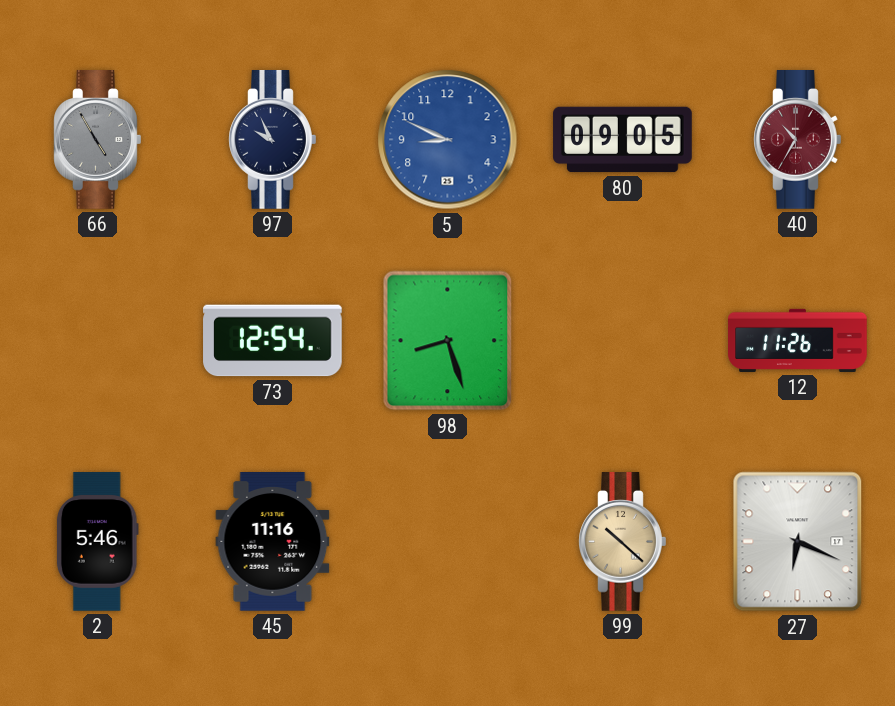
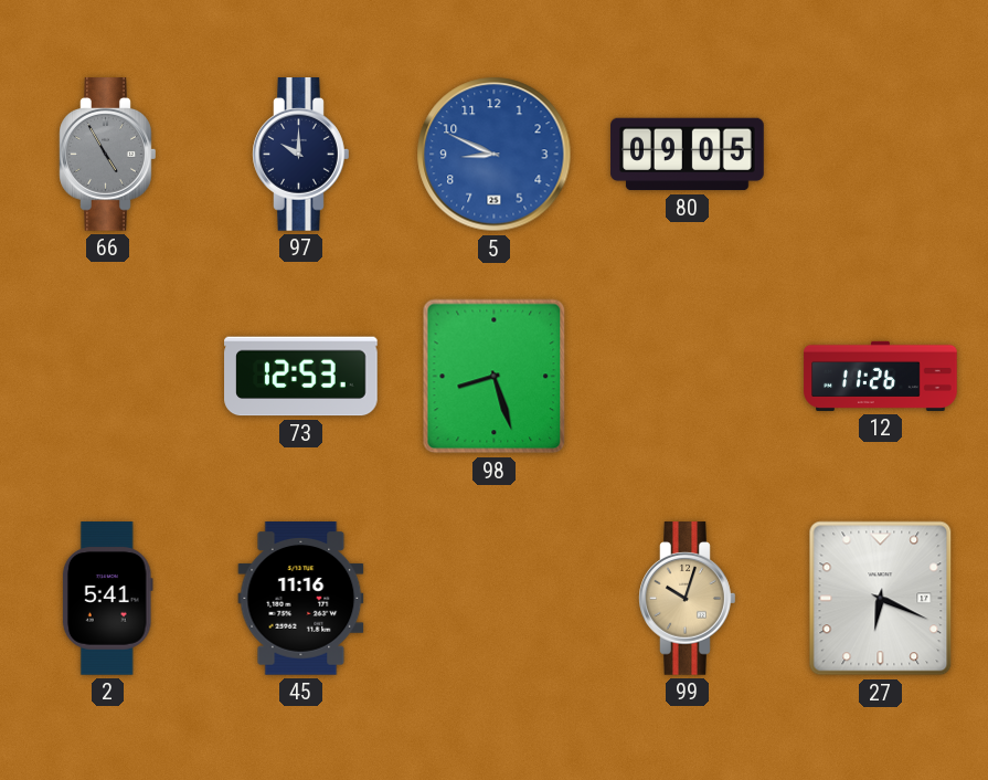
97: 9:56 -> 10:00 (301, 155)
40: 10:35 -> none (798, 140)
73: 12:54 -> 12:53 (301, 377)
2: 5:46 -> 5:41 (107, 599)
99: 10:22 -> 10:03 (688, 599)
